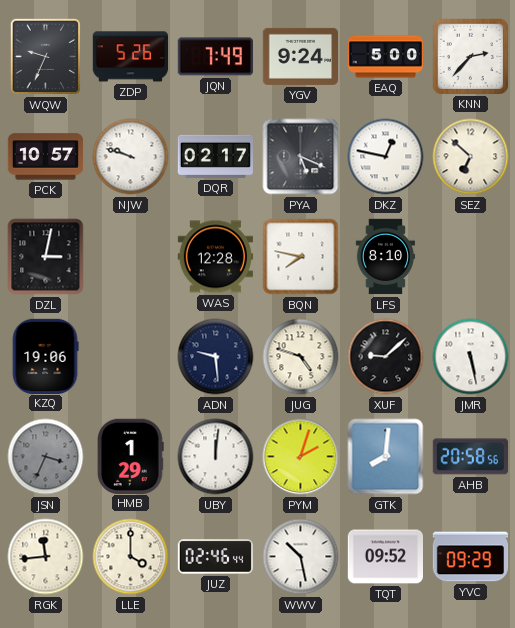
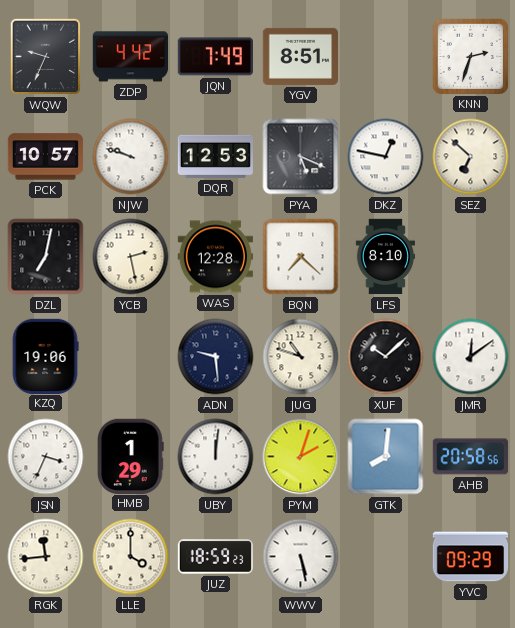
ZDP: 5:26 -> 4:42 (130, 57)
YGV: 9:24 -> 8:51 (301, 56)
EAQ: 5:00 -> none (386, 57)
KNN: 2:37 -> 2:33 (470, 56)
DQR: 02:17 -> 12:53 (215, 156)
DZL: 3:02 -> 7:02 (46, 257)
YCB: none -> 2:28 (131, 257)
BQN: 7:47 -> 7:22 (301, 257)
JUG: 4:48 -> 10:48 (301, 357)
XUF: 9:08 -> 10:08 (386, 357)
JMR: 5:28 -> 12:09 (471, 357)
JSN dial: grey -> white (46, 457)
JUZ: 02:46 -> 18:59 (216, 557)
WWV: 10:28 -> 5:28 (301, 557)
TQT: 09:52 -> none (386, 557)
